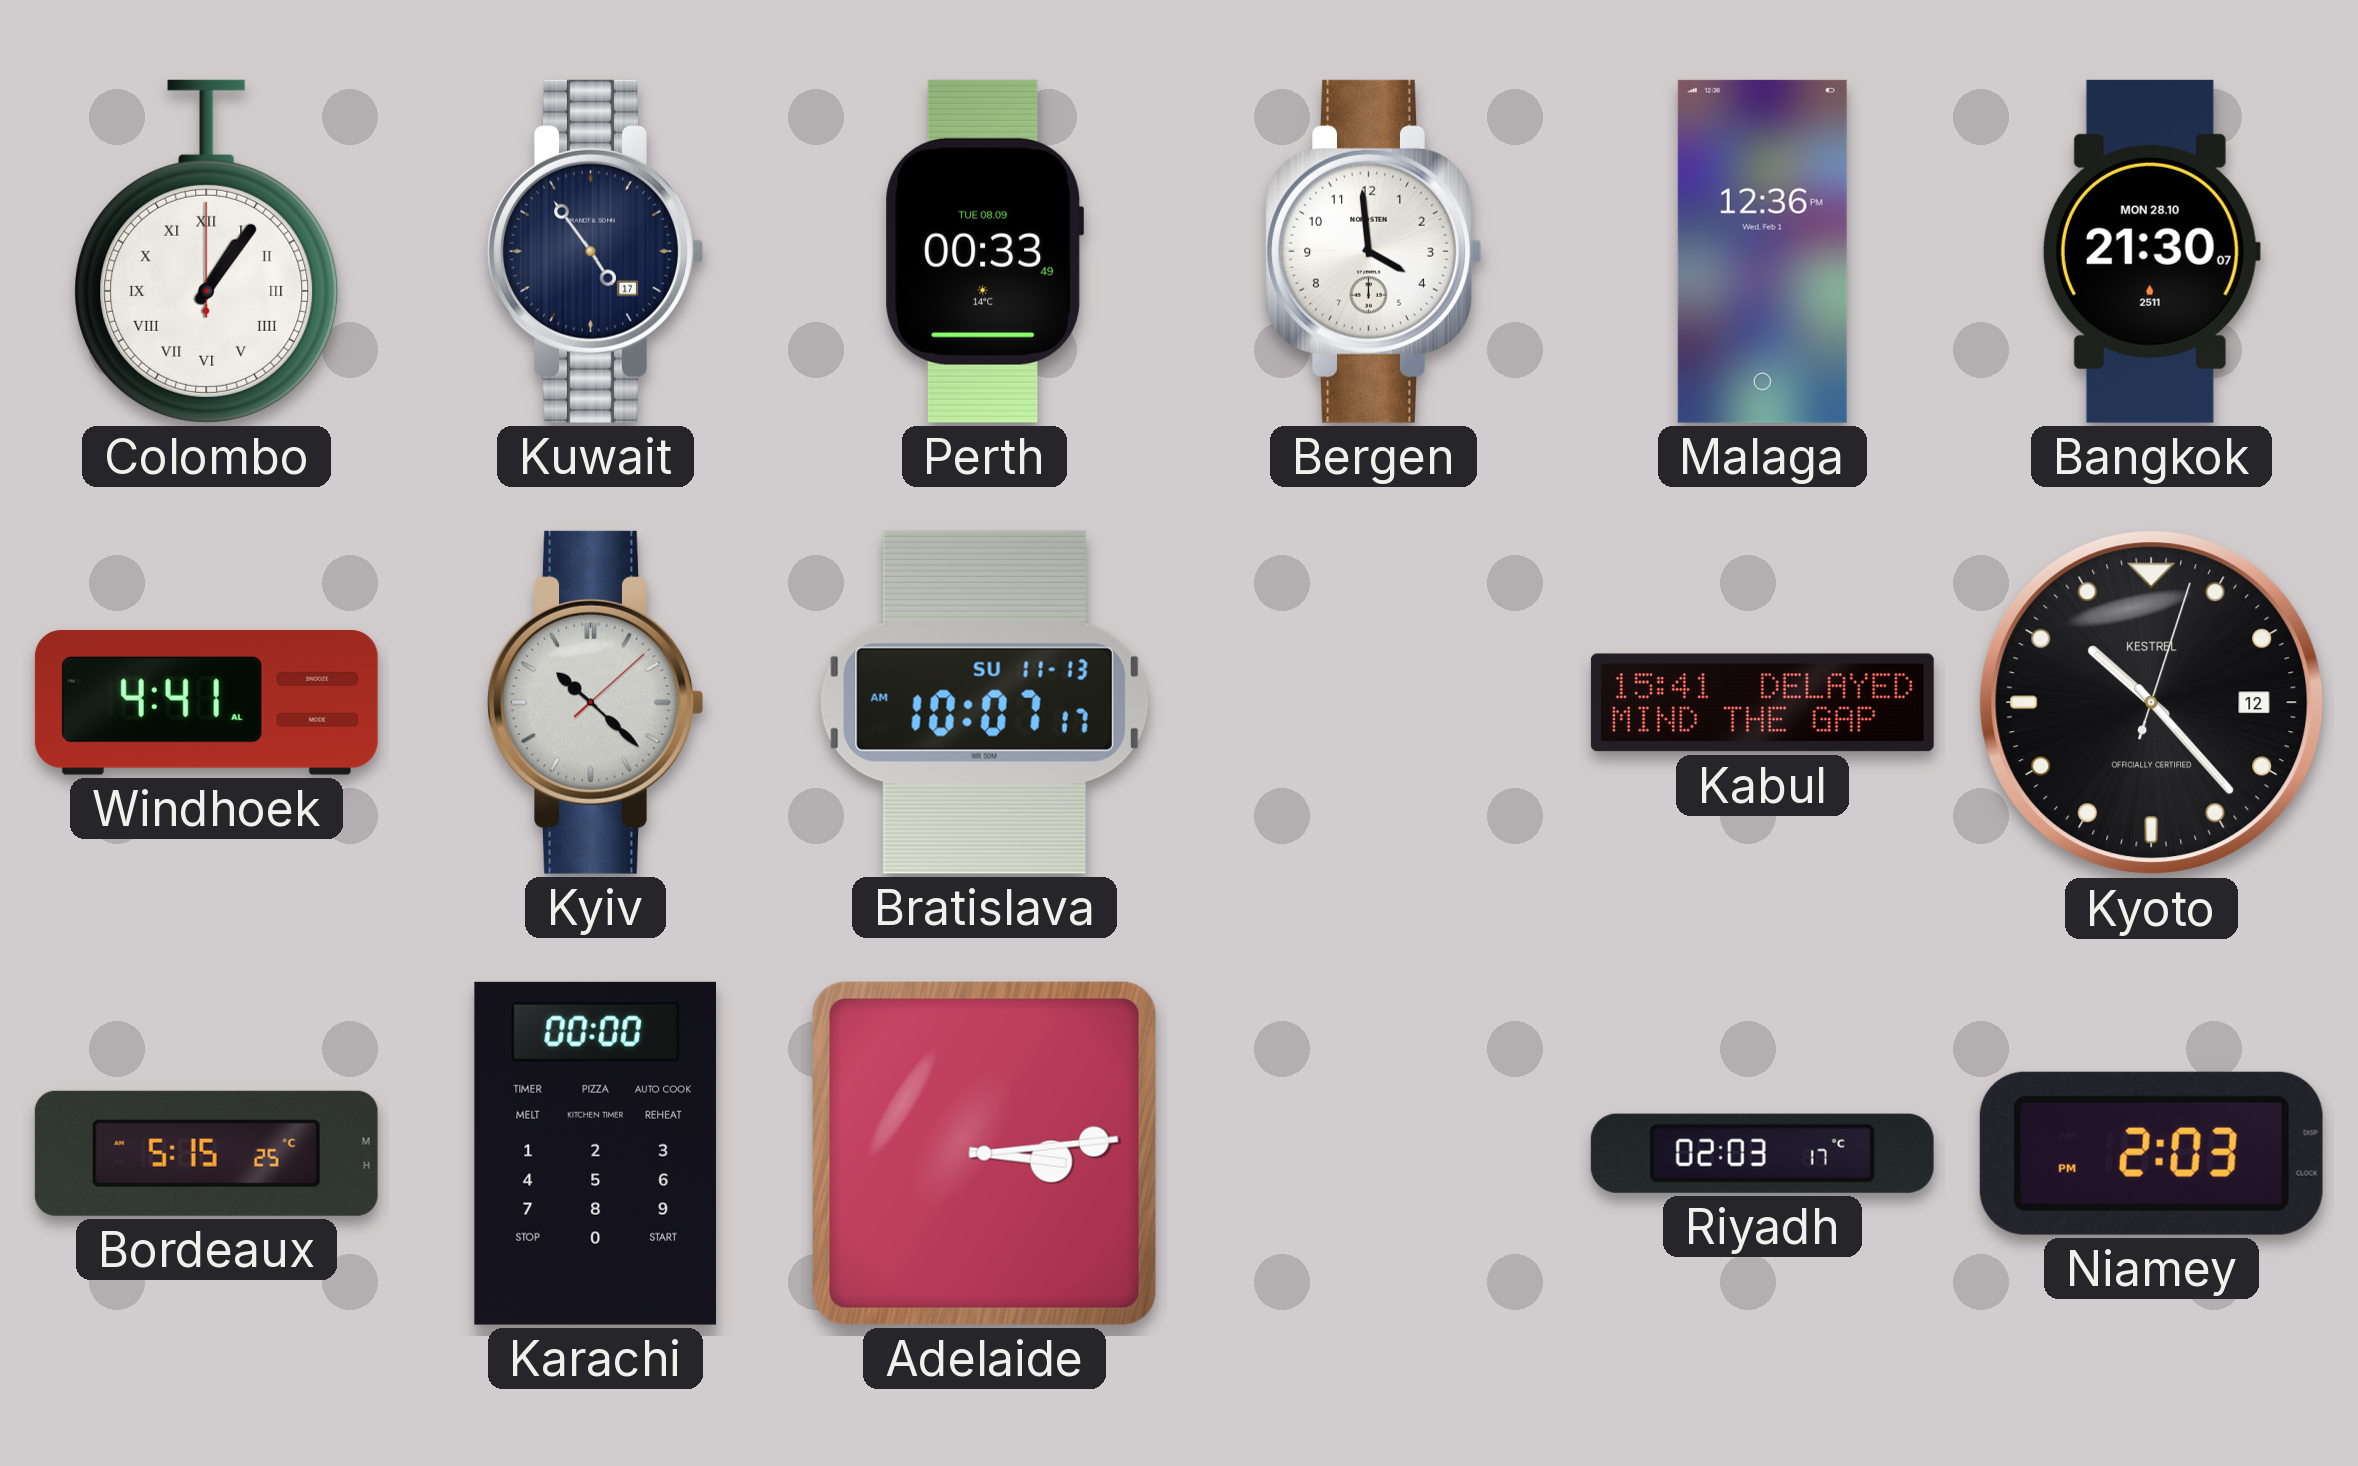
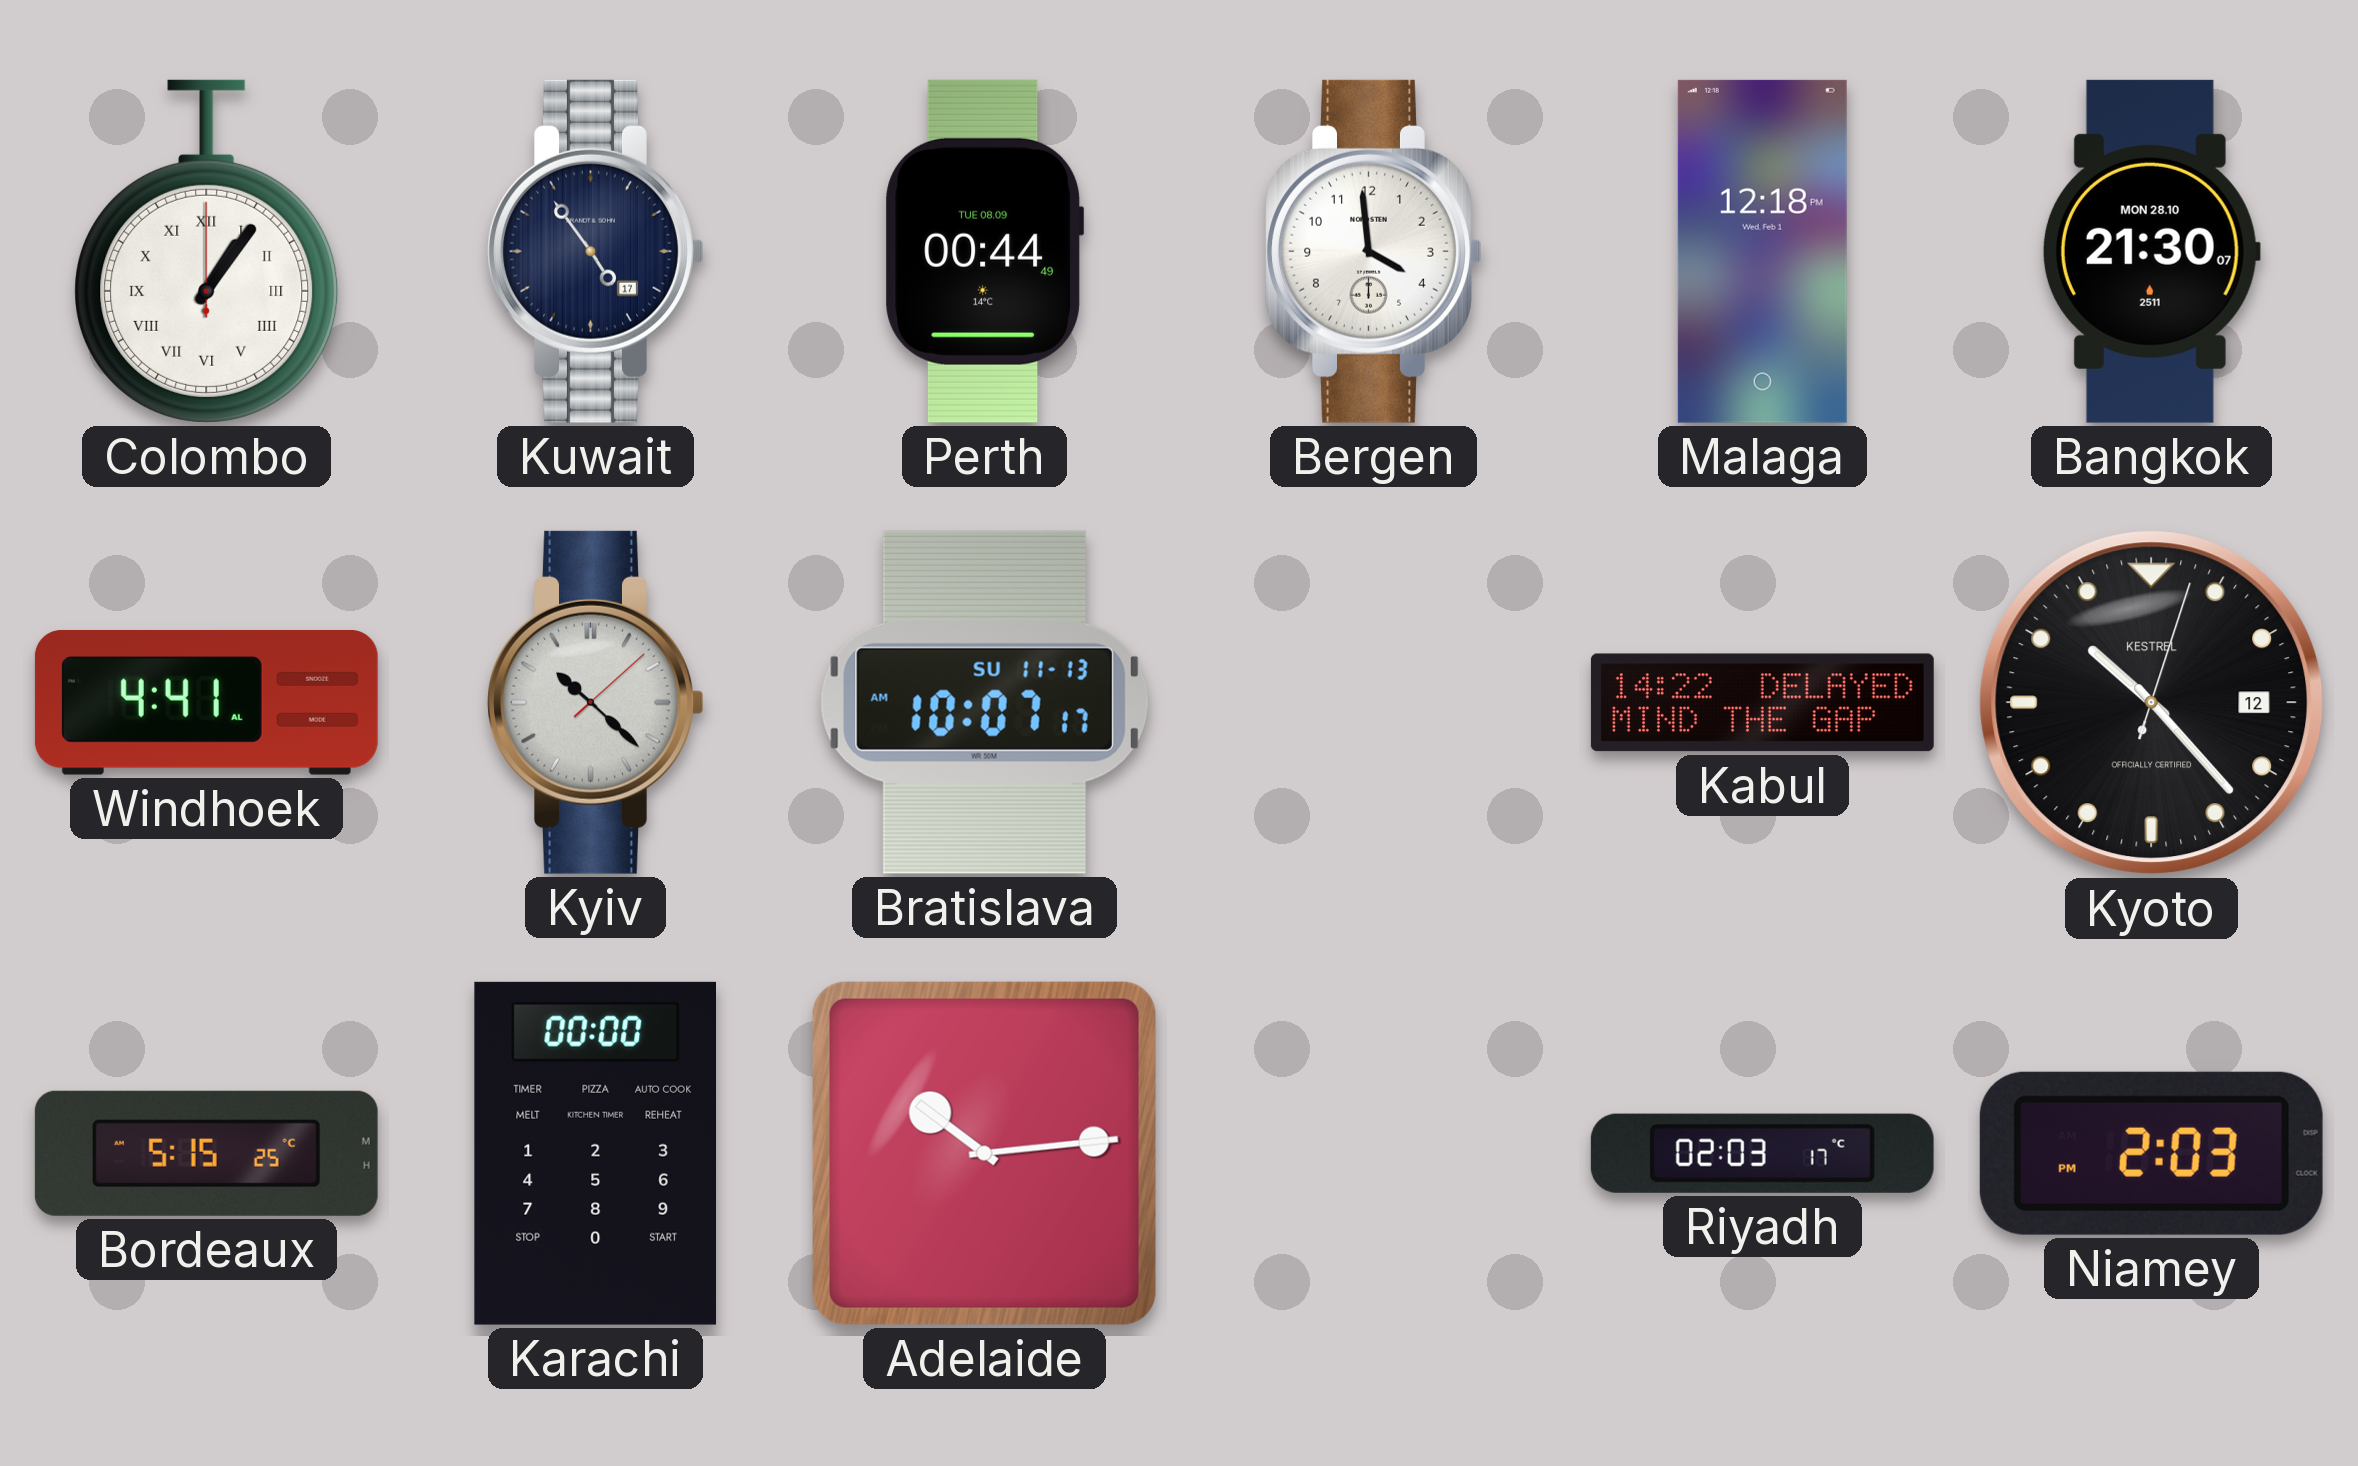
Perth: 00:33 -> 00:44 (985, 251)
Malaga: 12:36 -> 12:18 (1762, 251)
Kabul: 15:41 -> 14:22 (1762, 703)
Adelaide: 3:14 -> 10:14 (984, 1153)
